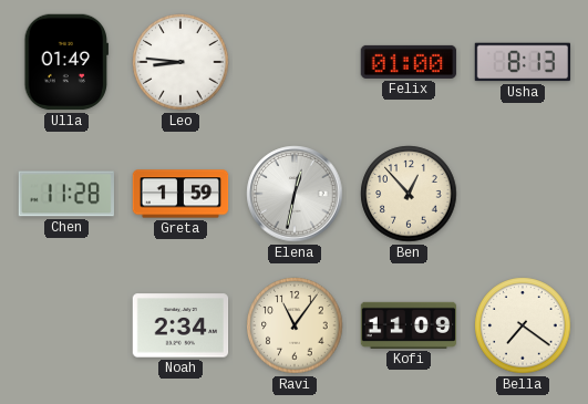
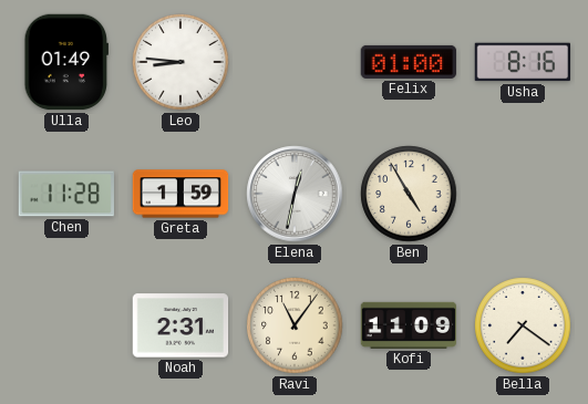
Usha: 8:13 -> 8:16 (523, 62)
Ben: 12:53 -> 4:55 (409, 194)
Noah: 2:34 -> 2:31 (180, 325)
